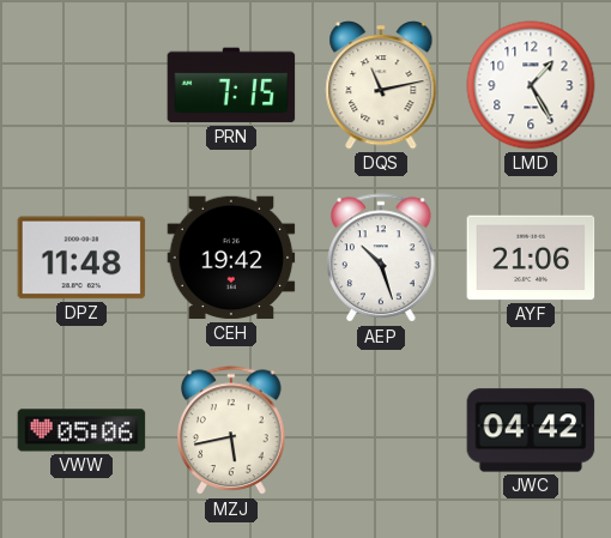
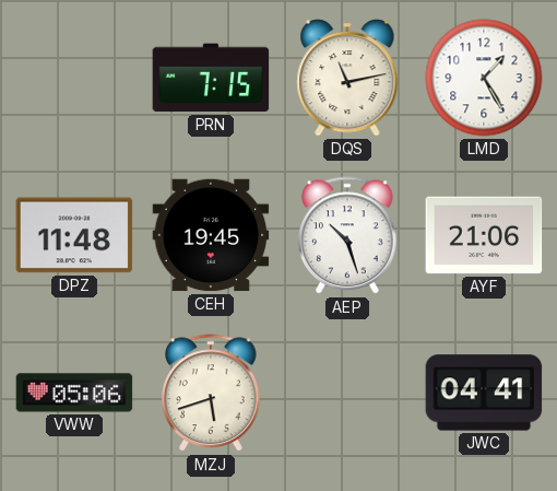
CEH: 19:42 -> 19:45 (211, 235)
MZJ: 5:43 -> 5:42 (211, 394)
JWC: 04:42 -> 04:41 (484, 393)
